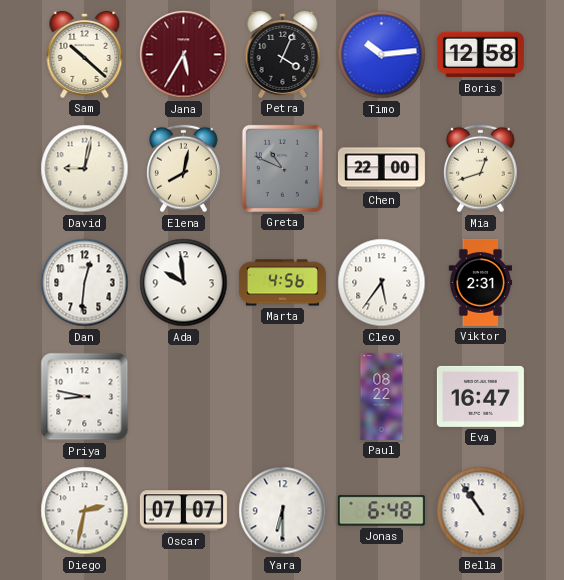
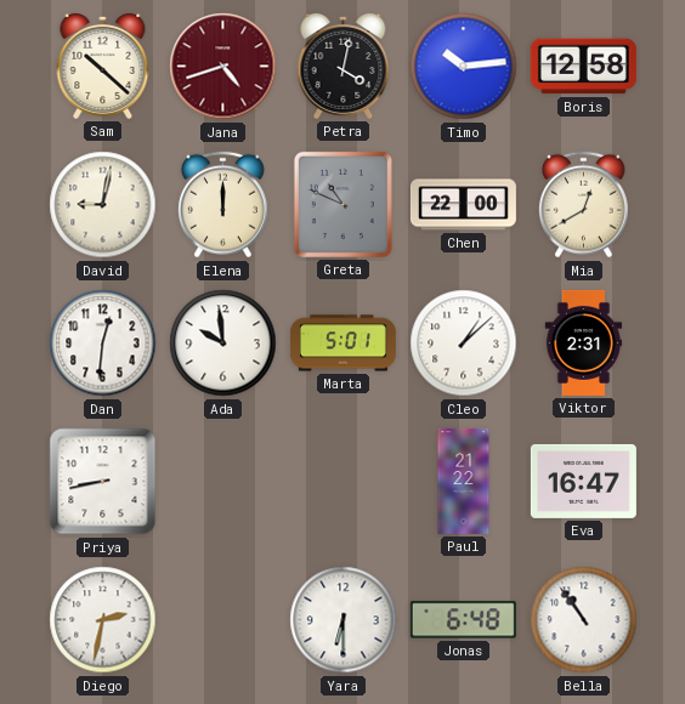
Jana: 5:35 -> 4:42 (223, 67)
Petra: 4:04 -> 4:02 (344, 67)
Elena: 8:02 -> 12:00 (222, 205)
Mia: 12:42 -> 12:40 (583, 205)
Marta: 4:56 -> 5:01 (342, 344)
Cleo: 5:36 -> 1:08 (464, 344)
Priya: 8:47 -> 8:43 (103, 482)
Paul: 08:22 -> 21:22 (464, 481)
Oscar: 07:07 -> none (183, 511)
